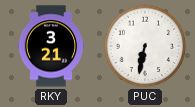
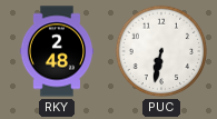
RKY: 3:21 -> 2:48 (57, 51)
